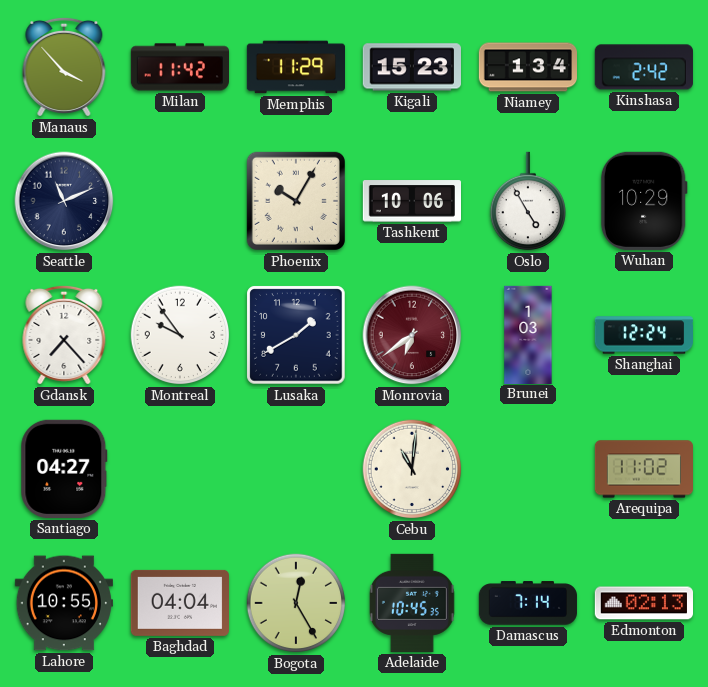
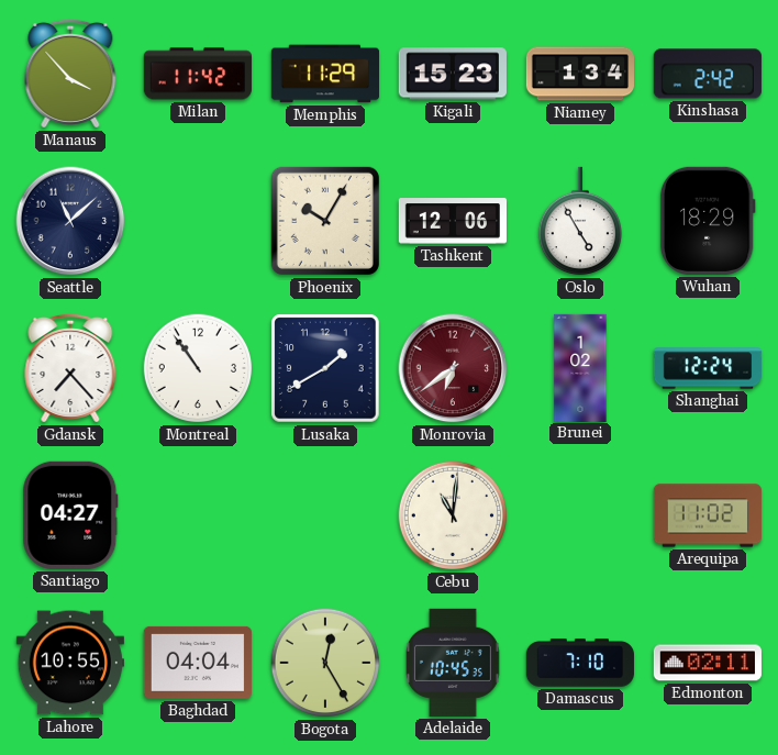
Seattle: 11:11 -> 11:08 (70, 221)
Tashkent: 10:06 -> 12:06 (452, 221)
Wuhan: 10:29 -> 18:29 (708, 221)
Montreal: 9:54 -> 10:54 (198, 368)
Brunei: 1:03 -> 1:02 (580, 367)
Damascus: 7:14 -> 7:10 (580, 663)
Edmonton: 02:13 -> 02:11 (707, 663)
